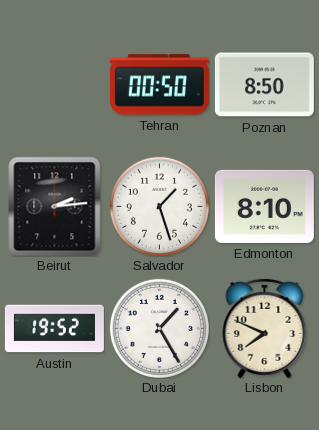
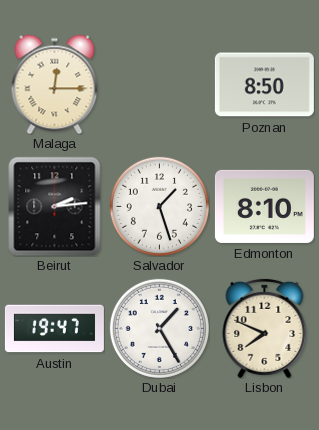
Malaga: none -> 12:15 (55, 84)
Tehran: 00:50 -> none (159, 85)
Austin: 19:52 -> 19:47 (54, 329)
